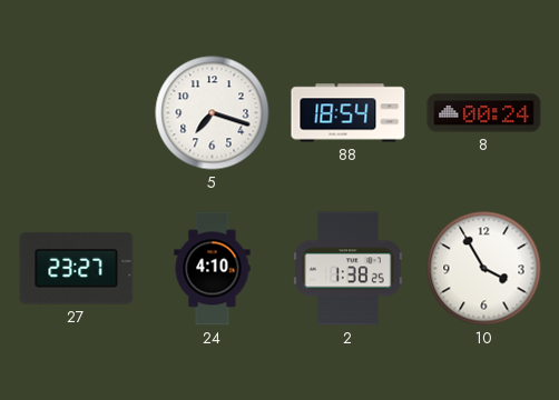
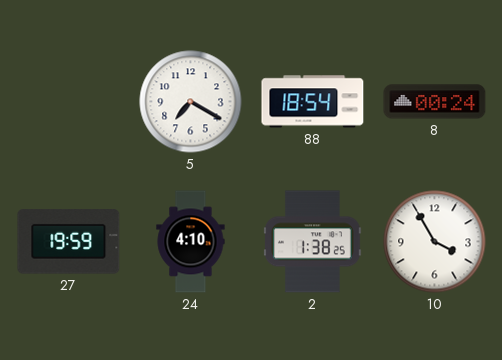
5: 7:18 -> 7:20 (191, 102)
27: 23:27 -> 19:59 (69, 242)
